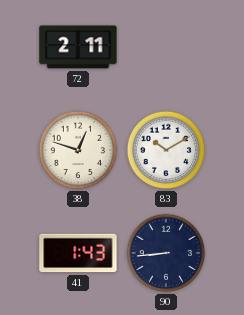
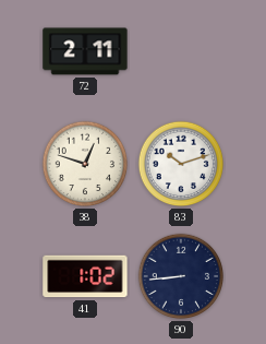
83: 10:10 -> 10:12 (181, 164)
41: 1:43 -> 1:02 (85, 276)
